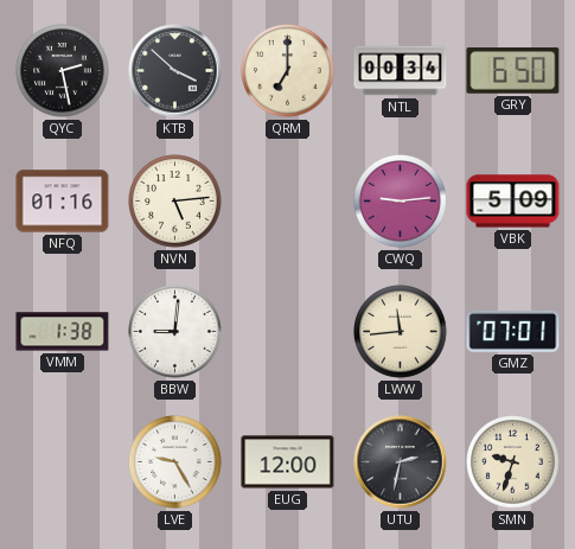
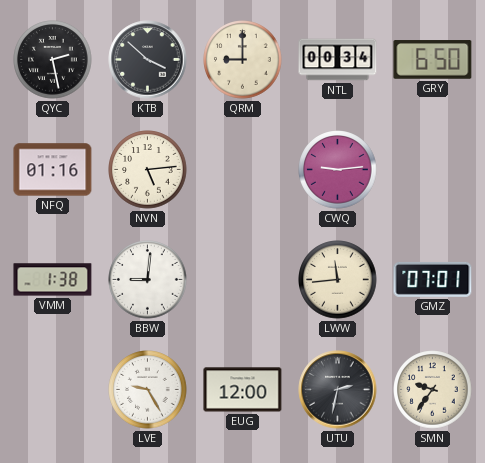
QRM: 7:00 -> 9:00 (243, 60)
VBK: 5:09 -> none (513, 202)
SMN: 9:33 -> 9:36 (433, 390)
